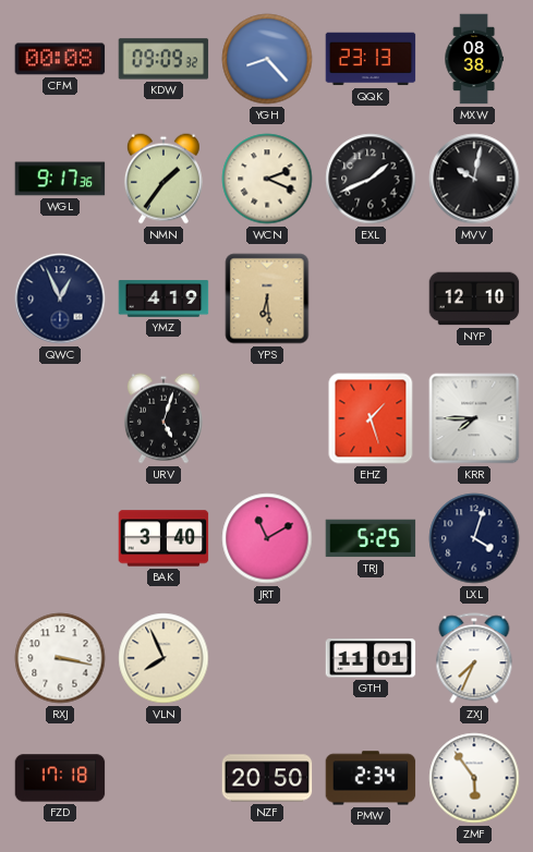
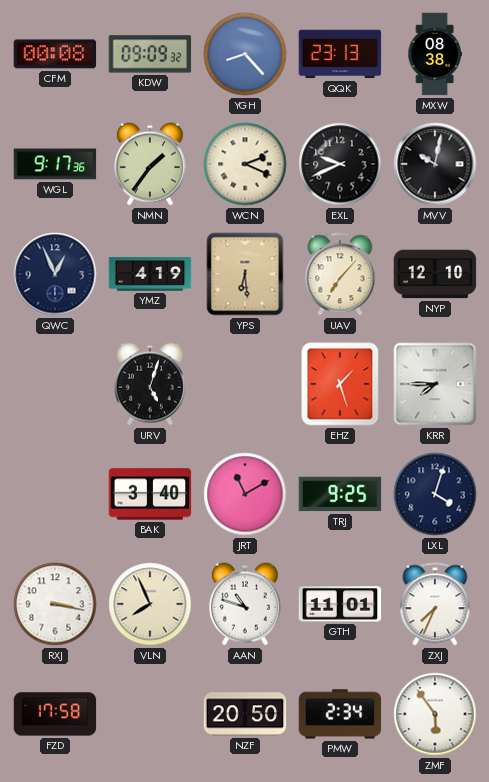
EXL: 1:41 -> 9:41 (340, 164)
UAV: none -> 7:07 (340, 274)
TRJ: 5:25 -> 9:25 (340, 494)
AAN: none -> 10:48 (245, 604)
FZD: 17:18 -> 17:58 (55, 714)
